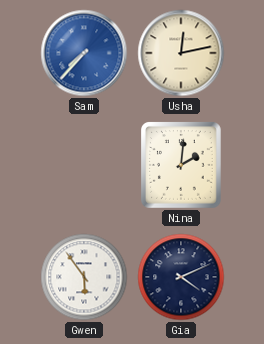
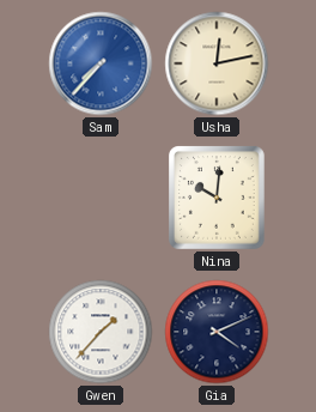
Nina: 2:01 -> 10:01 (218, 199)
Gwen: 5:54 -> 1:37 (101, 332)
